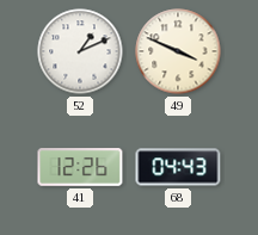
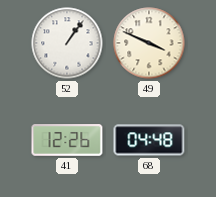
52: 1:11 -> 1:06 (67, 43)
68: 04:43 -> 04:48 (149, 140)
